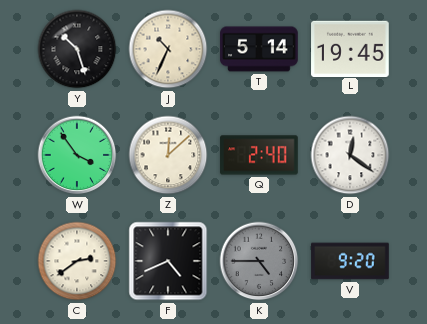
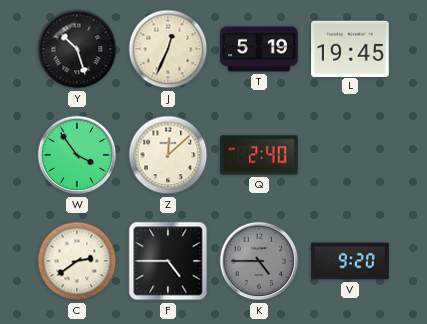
J: 10:34 -> 12:34 (168, 49)
T: 5:14 -> 5:19 (259, 49)
D: 12:21 -> none (350, 155)
F: 4:41 -> 4:45 (168, 261)
